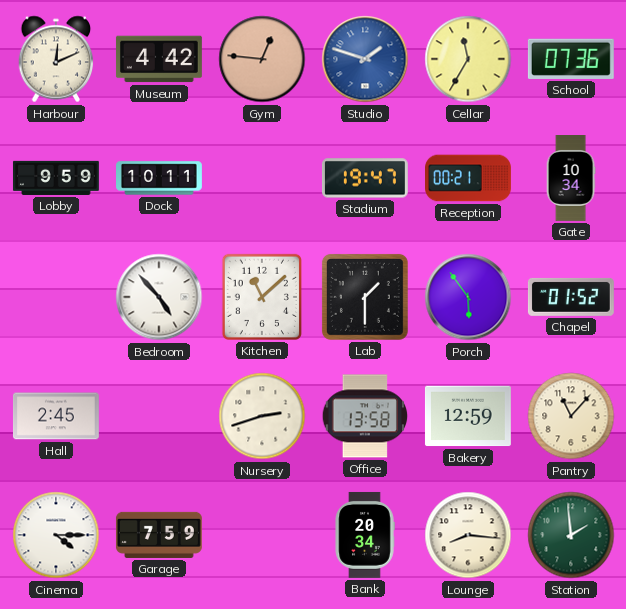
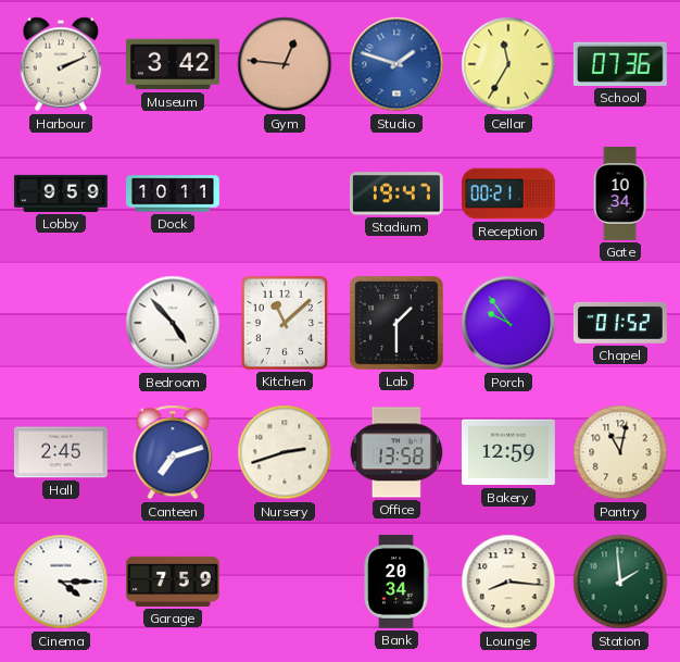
Harbour: 12:11 -> 2:11 (61, 64)
Museum: 4:42 -> 3:42 (173, 64)
Porch: 5:54 -> 9:54 (508, 323)
Canteen: none -> 7:12 (173, 452)
Pantry: 11:07 -> 11:02 (620, 452)
